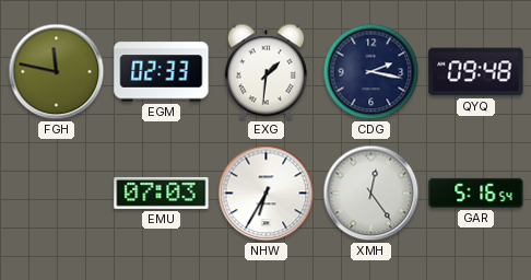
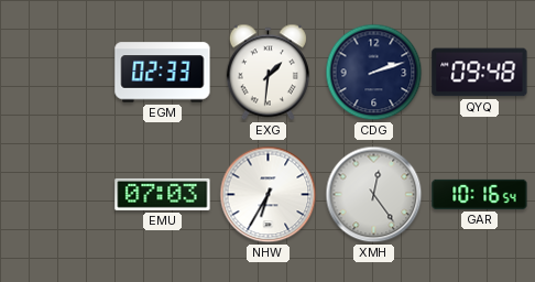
FGH: 11:47 -> none (57, 72)
CDG: 2:17 -> 2:12 (374, 73)
GAR: 5:16 -> 10:16 (480, 194)
